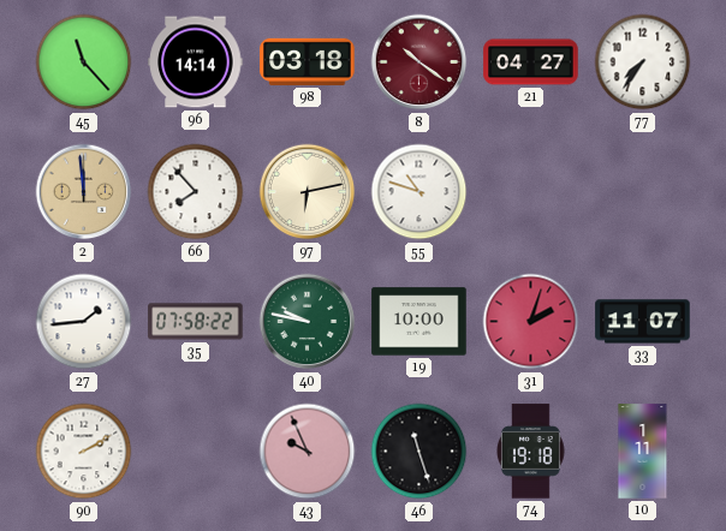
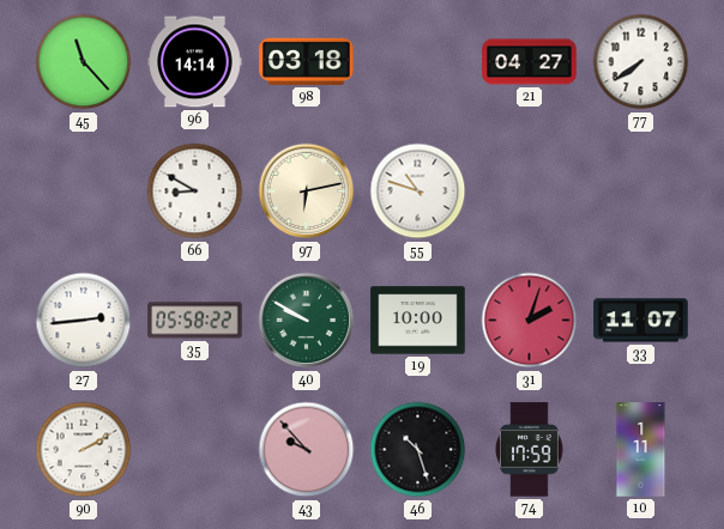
8: 10:21 -> none (419, 62)
77: 7:36 -> 7:39 (641, 62)
2: 11:59 -> none (84, 192)
66: 7:53 -> 8:50 (195, 191)
27: 1:44 -> 2:44 (84, 321)
35: 07:58 -> 05:58 (195, 321)
40: 9:47 -> 9:50 (307, 321)
43: 9:56 -> 9:53 (307, 450)
46: 11:27 -> 10:27 (418, 450)
74: 19:18 -> 17:59 (529, 450)
